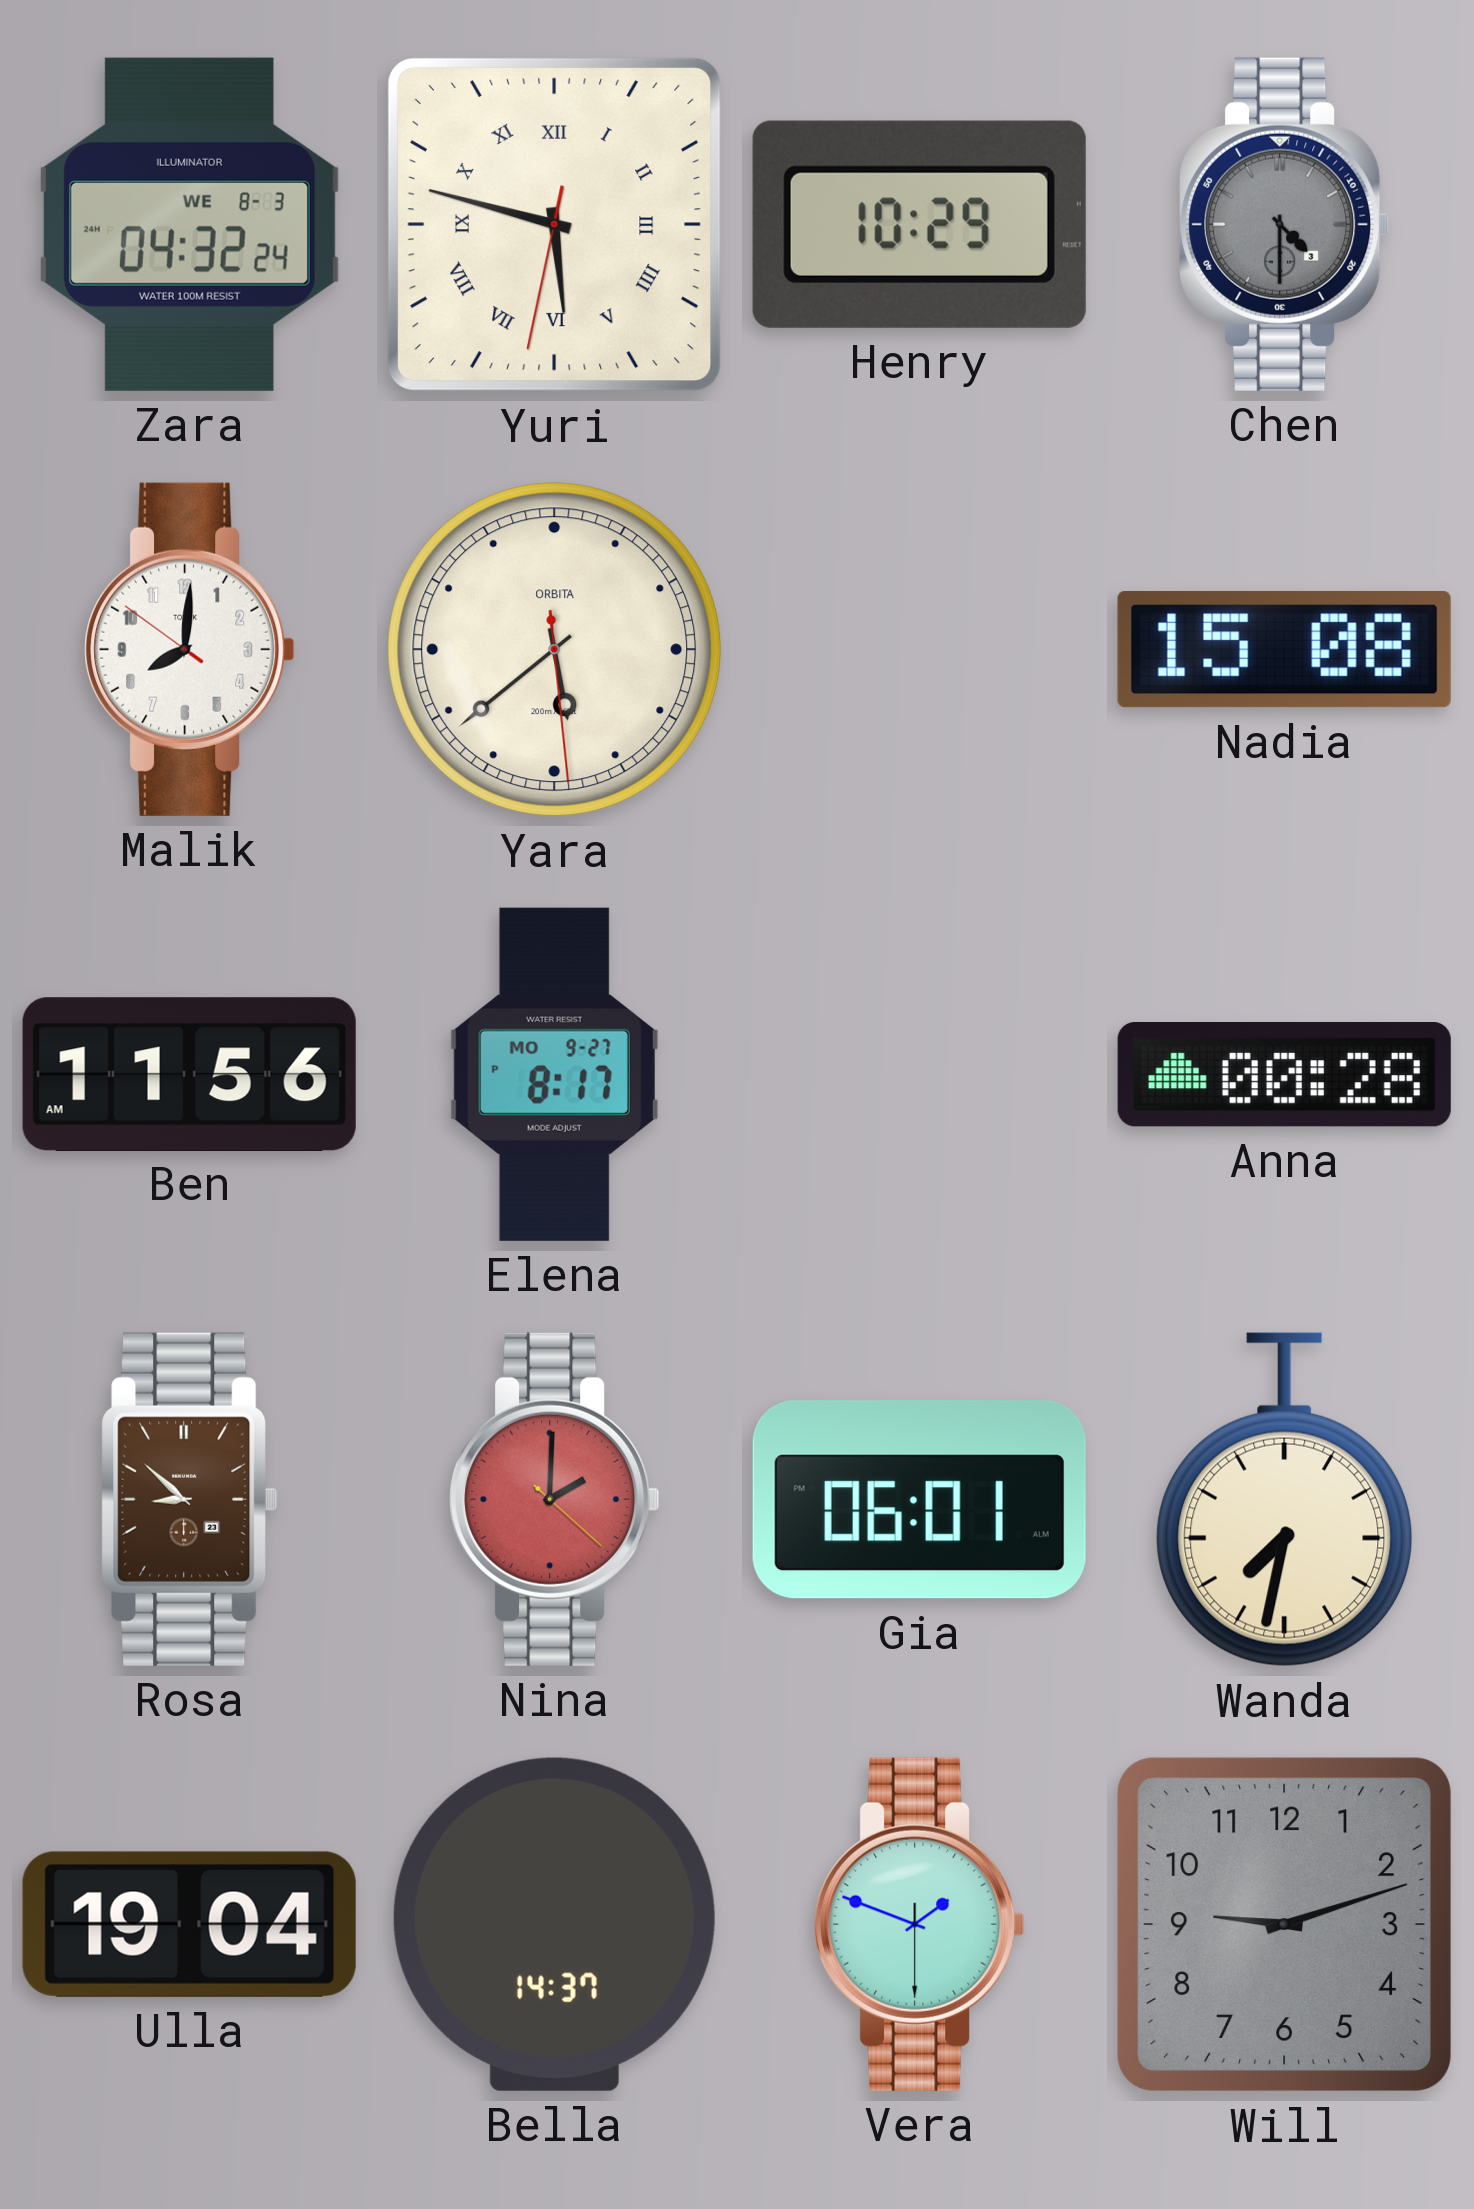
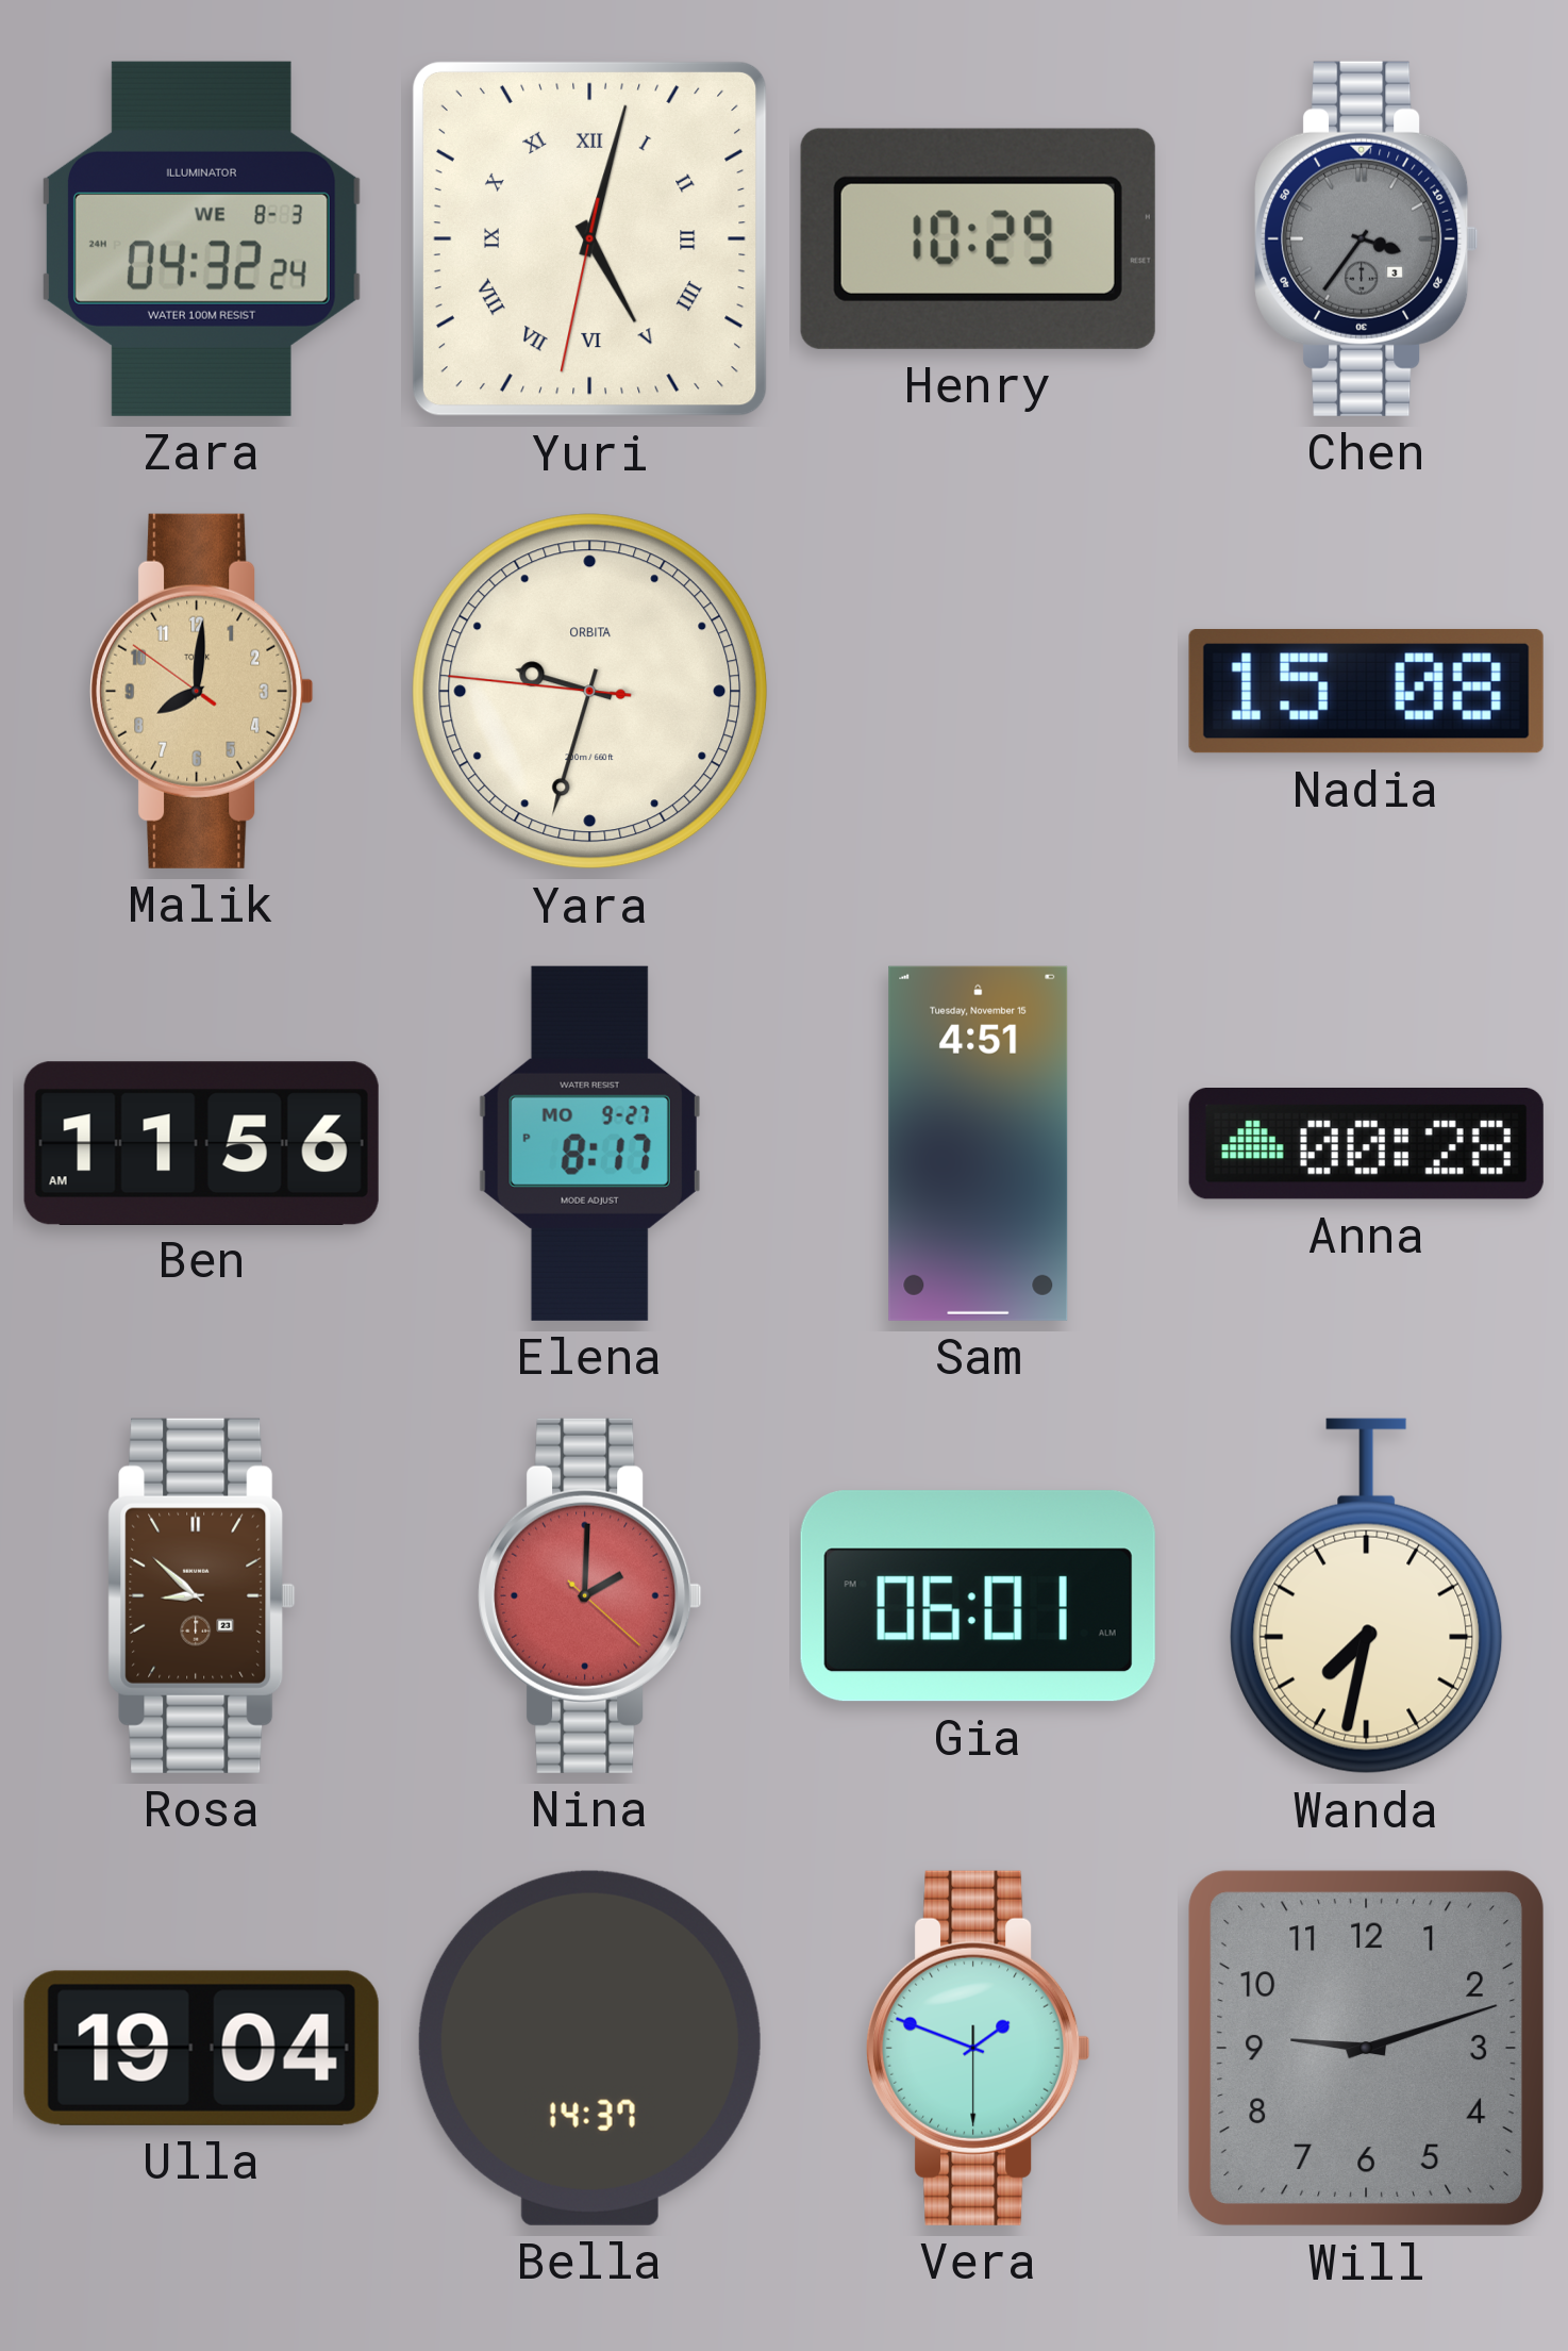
Yuri: 5:47 -> 5:02 (589, 238)
Chen: 4:30 -> 3:36 (1367, 238)
Malik dial: white -> champagne (202, 691)
Yara: 5:38 -> 9:32 (590, 692)
Sam: none -> 4:51 (979, 1143)
